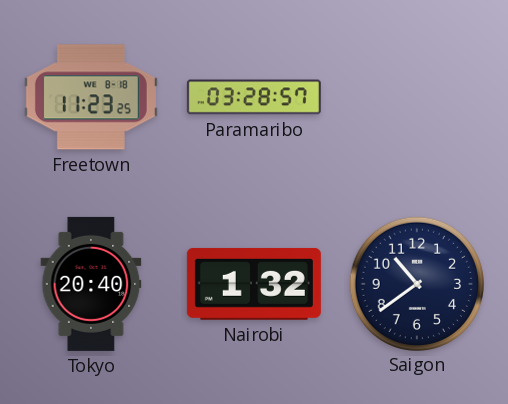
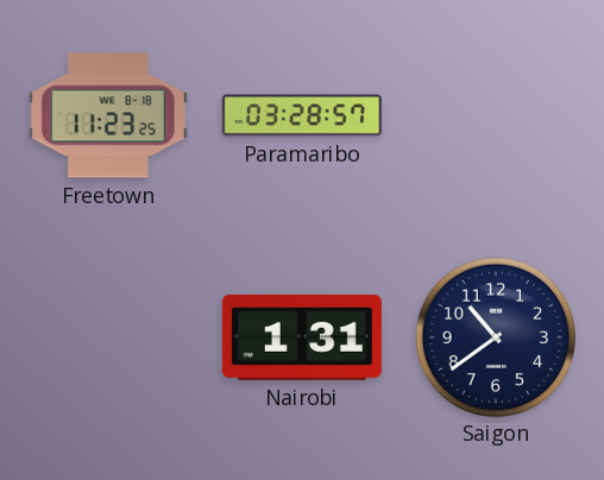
Tokyo: 20:40 -> none (91, 284)
Nairobi: 1:32 -> 1:31 (302, 337)
